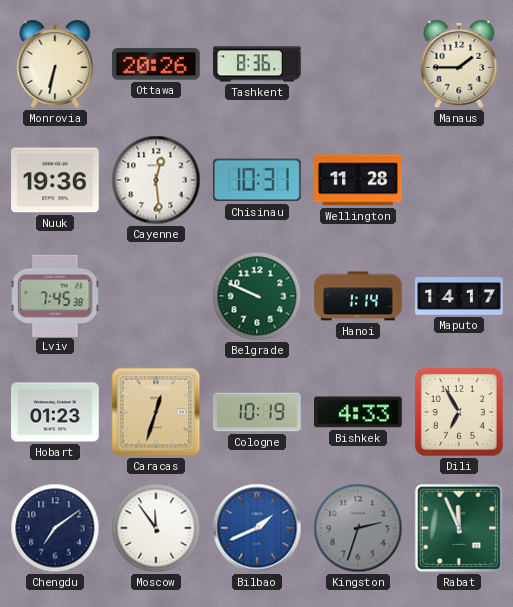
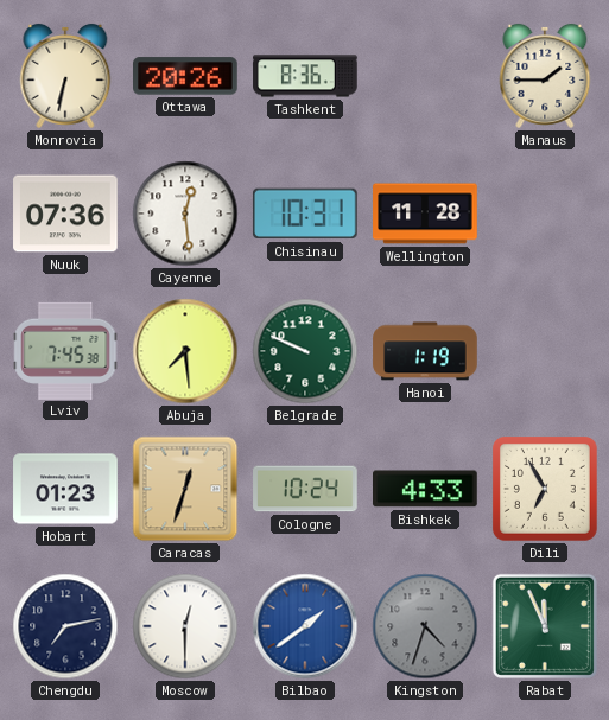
Nuuk: 19:36 -> 07:36 (65, 214)
Abuja: none -> 7:29 (185, 351)
Hanoi: 1:14 -> 1:19 (425, 351)
Maputo: 14:17 -> none (459, 296)
Cologne: 10:19 -> 10:24 (305, 489)
Chengdu: 7:09 -> 7:13 (65, 626)
Moscow: 11:54 -> 12:30 (185, 626)
Bilbao: 1:41 -> 1:39 (305, 626)
Kingston: 2:33 -> 4:33 (425, 626)
